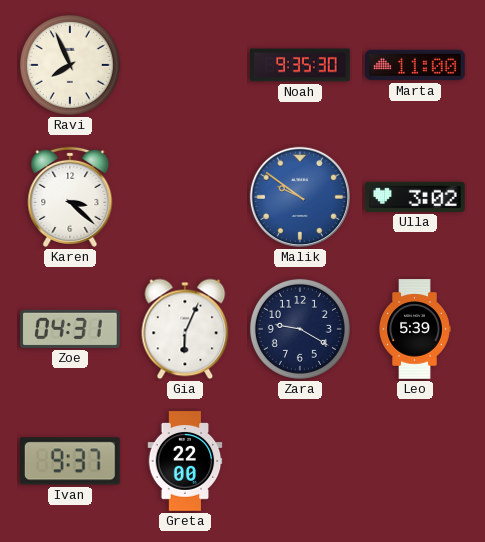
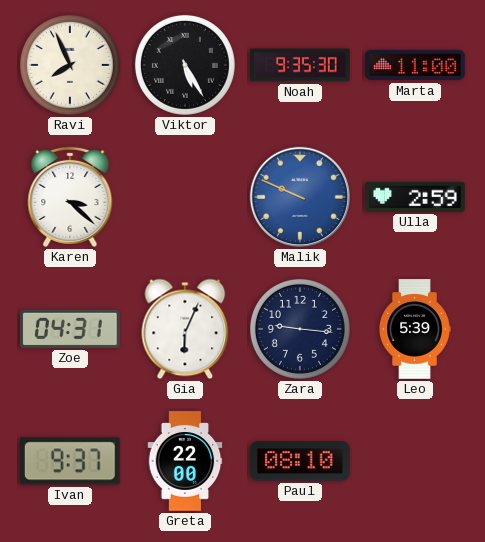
Viktor: none -> 5:25 (185, 65)
Malik: 9:51 -> 9:49 (300, 197)
Ulla: 3:02 -> 2:59 (416, 197)
Zara: 9:20 -> 9:16 (300, 329)
Paul: none -> 08:10 (300, 461)
